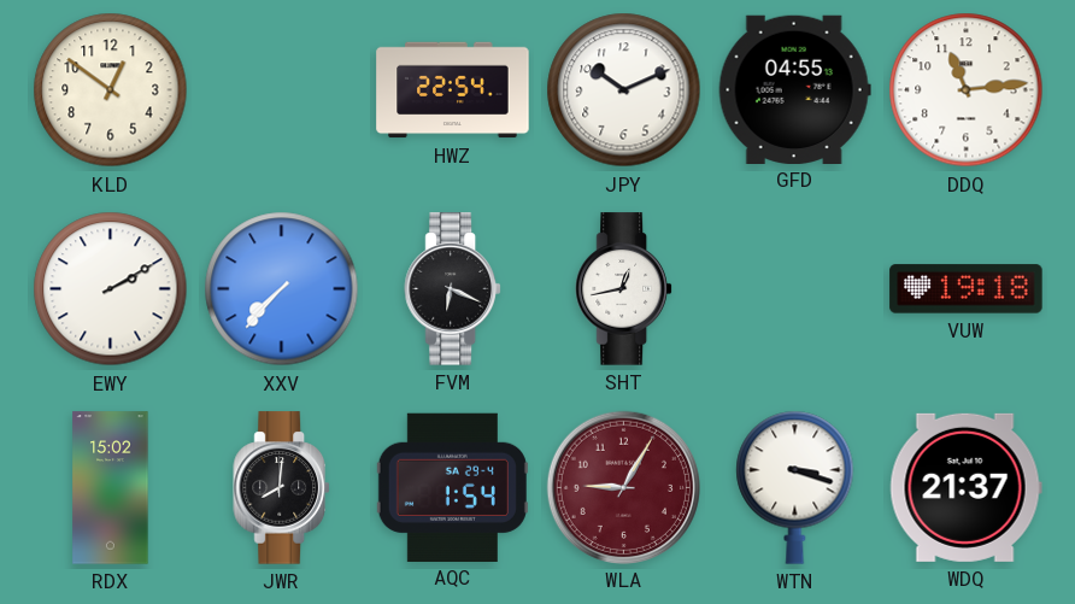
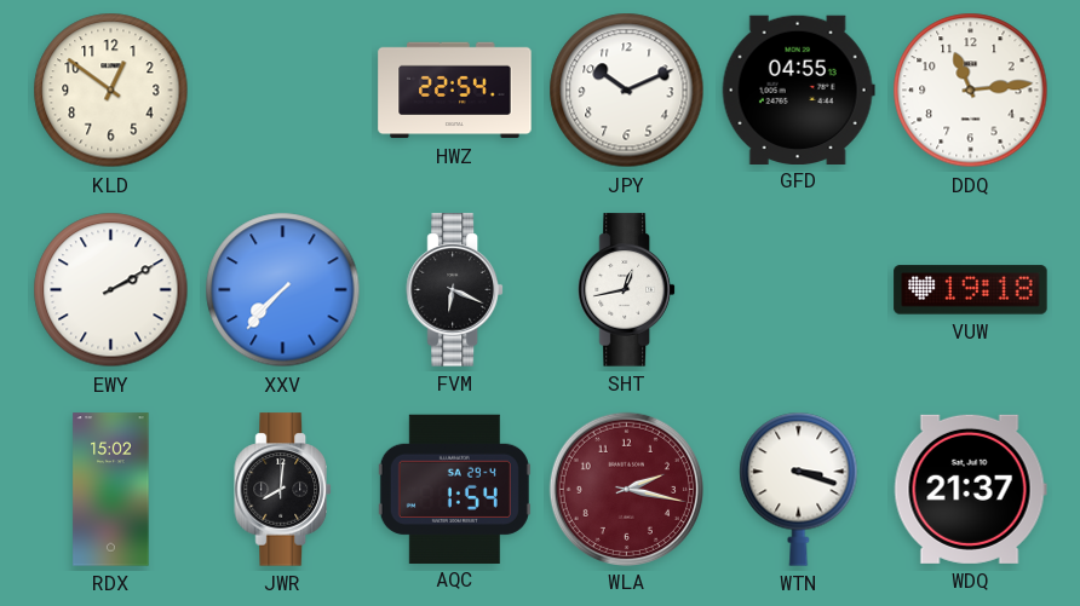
WLA: 9:05 -> 2:17 (626, 489)
